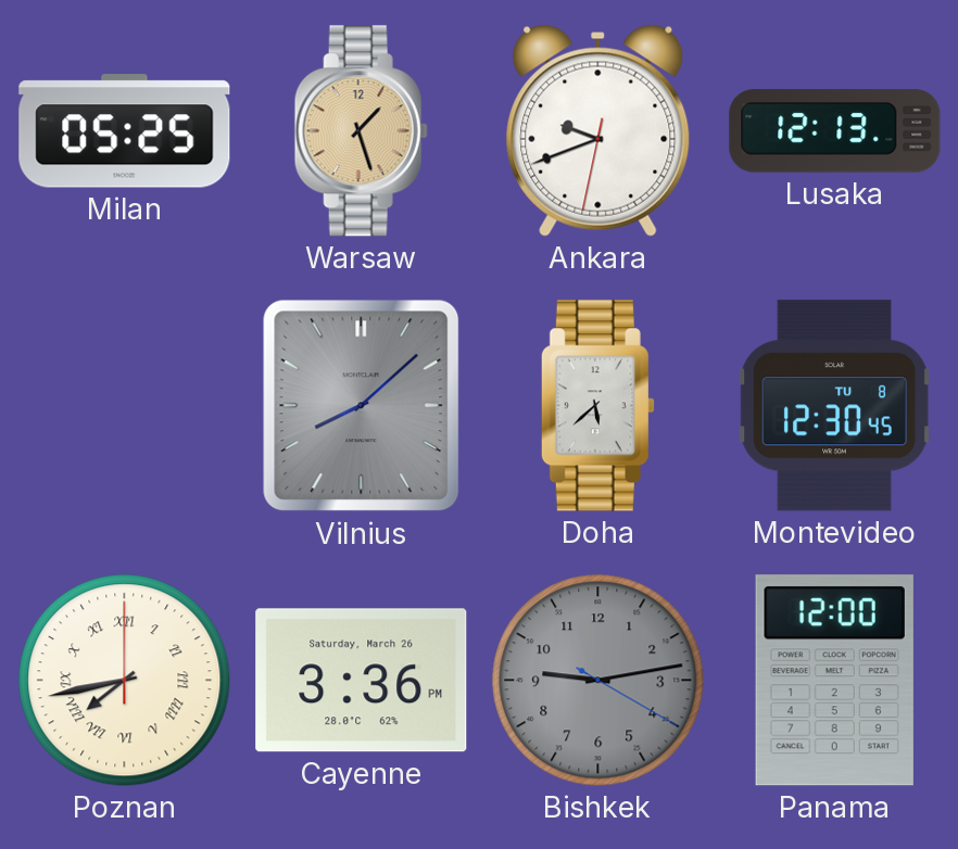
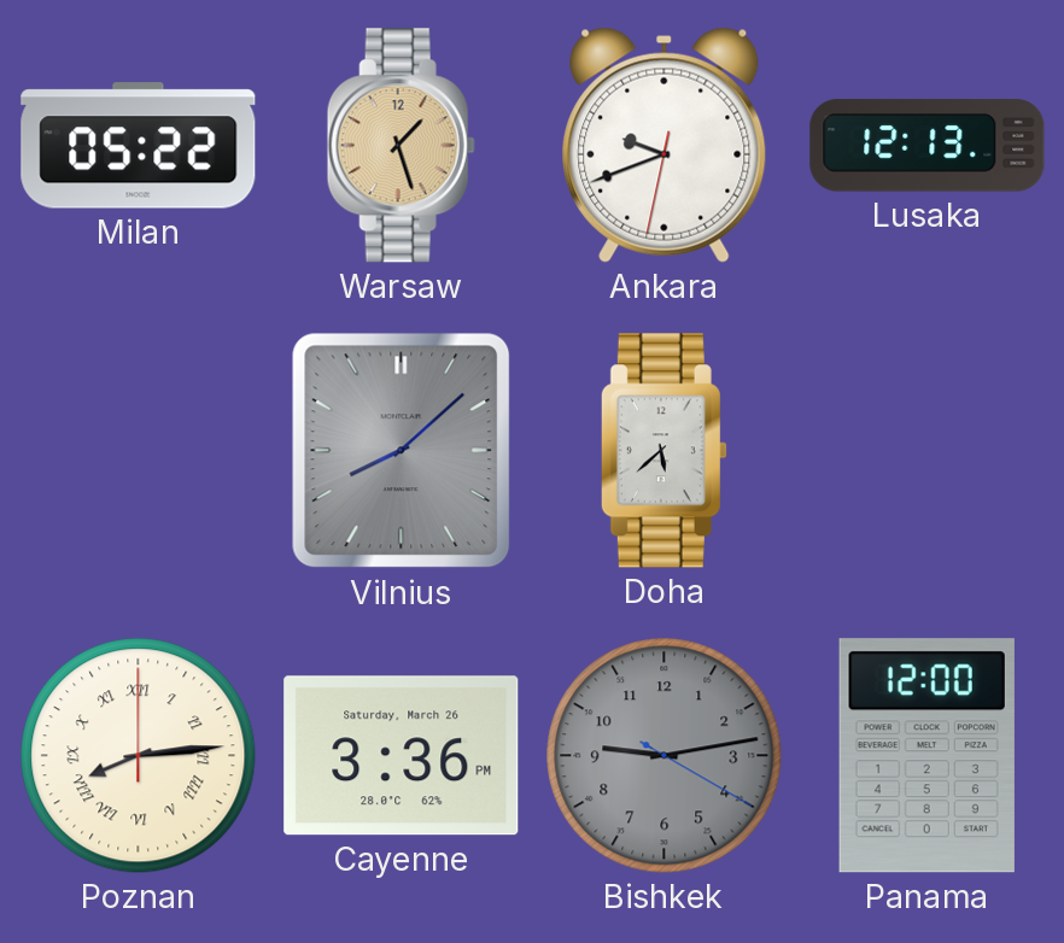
Milan: 05:25 -> 05:22 (139, 146)
Montevideo: 12:30 -> none (834, 406)
Poznan: 7:43 -> 8:14 (139, 756)
